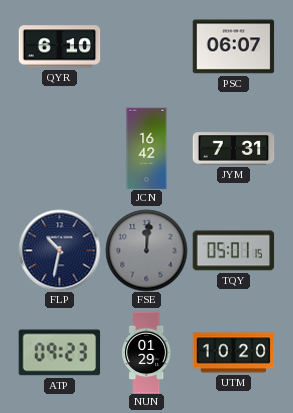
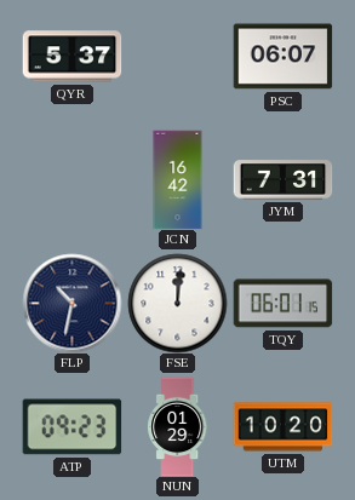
QYR: 6:10 -> 5:37 (71, 57)
FSE dial: grey -> white (177, 303)
TQY: 05:01 -> 06:01 (282, 304)
